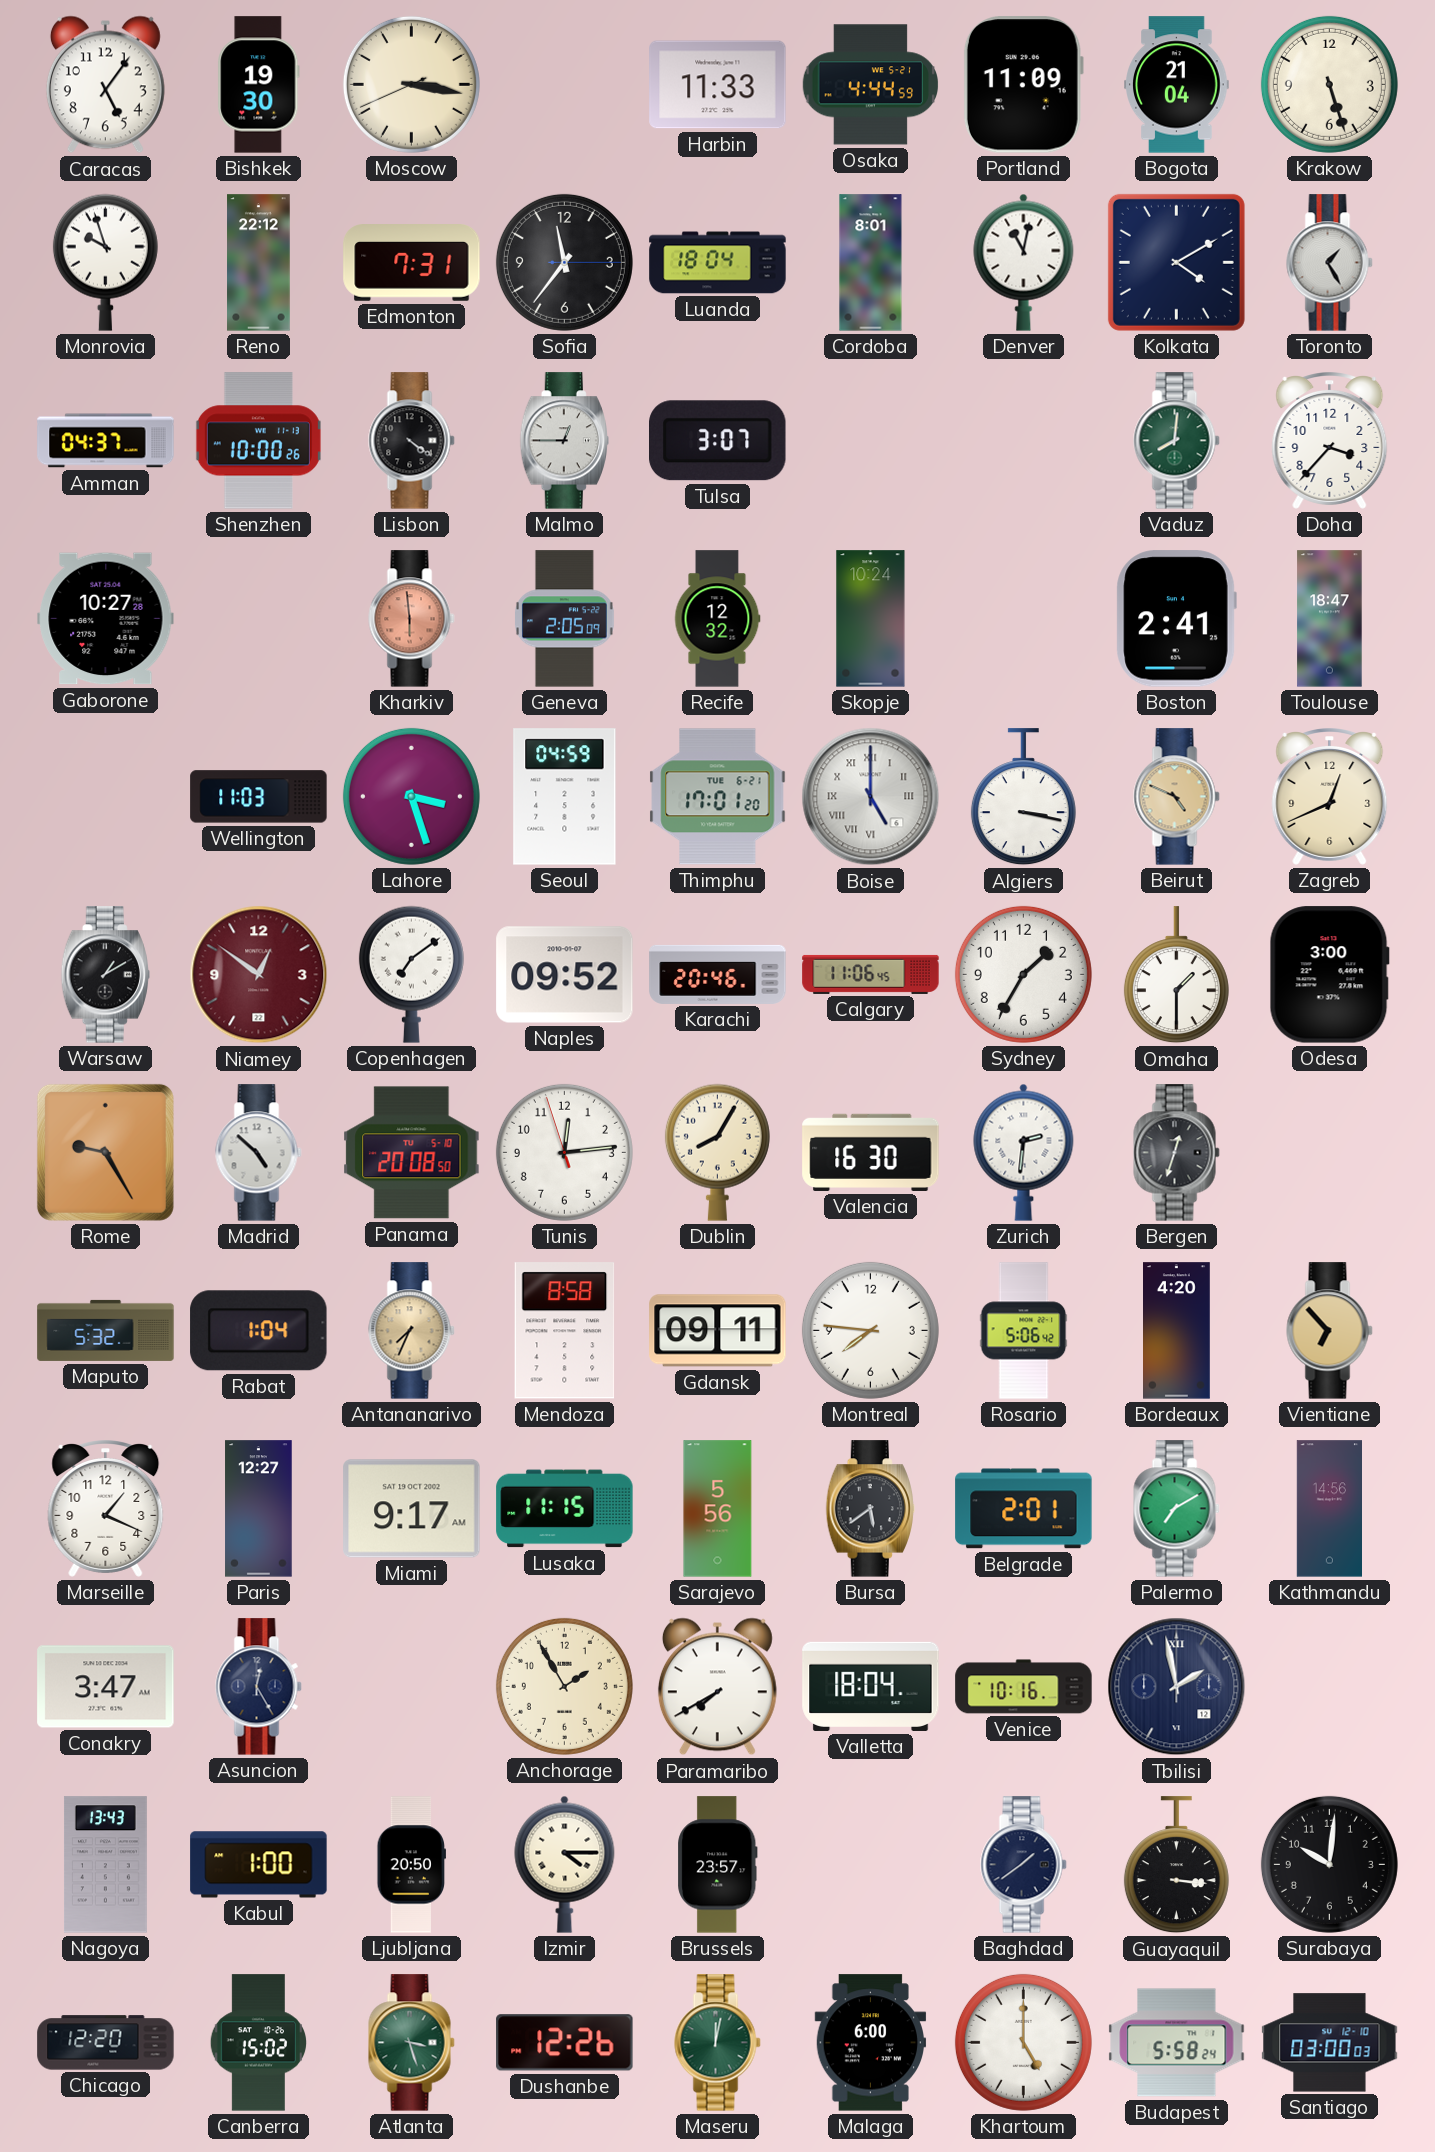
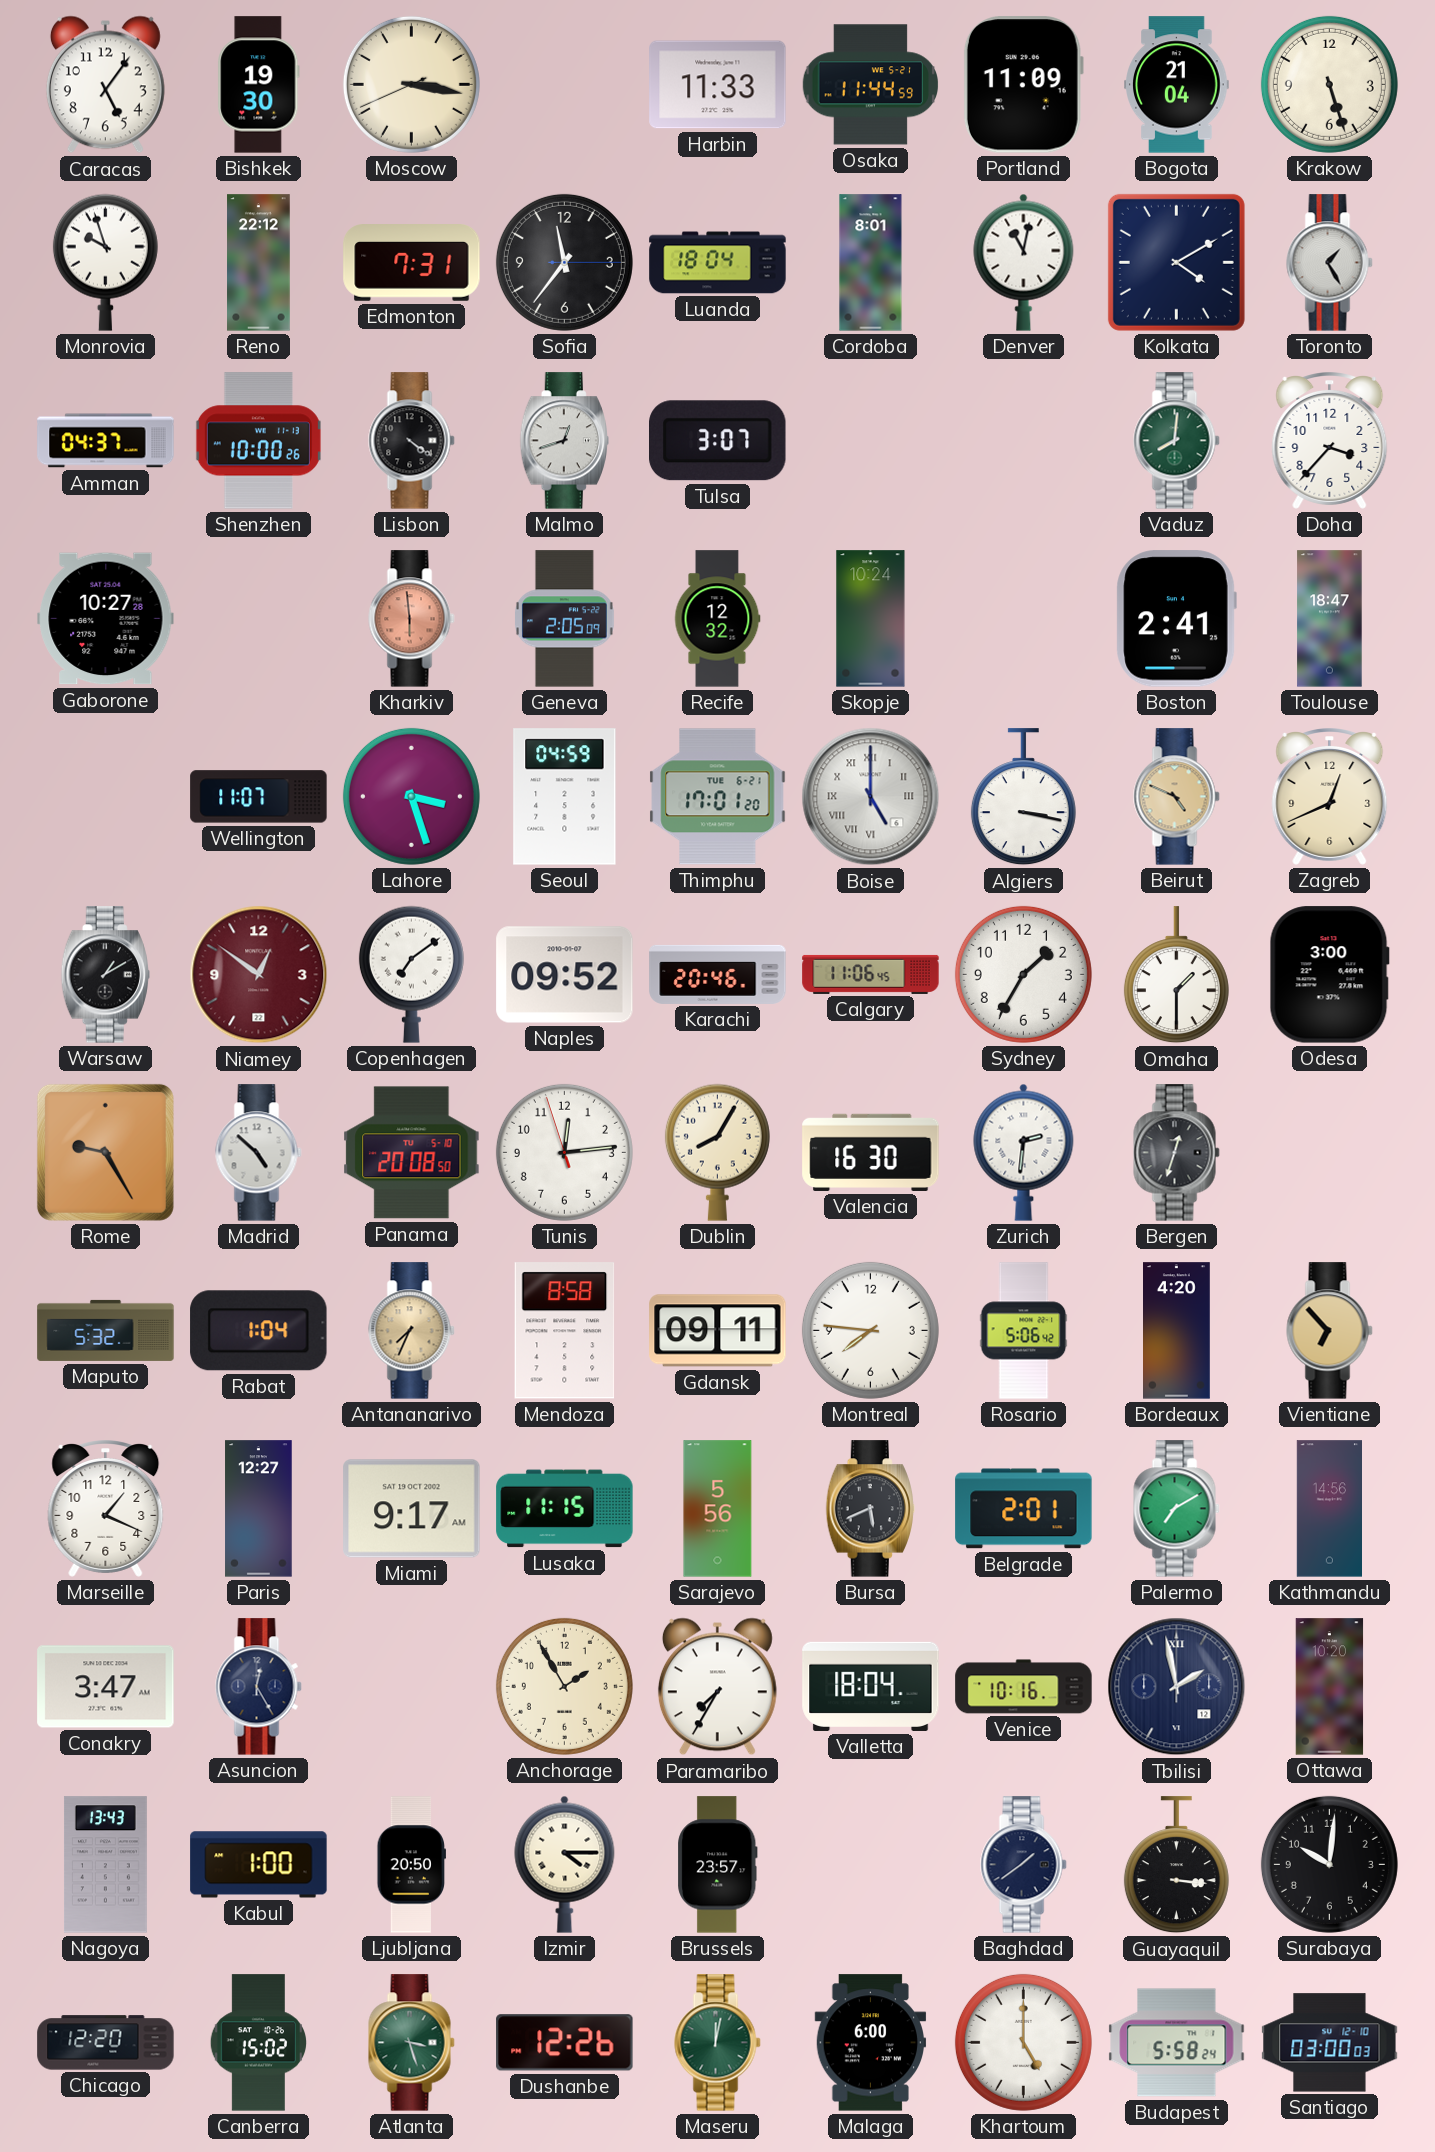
Osaka: 4:44 -> 11:44 (870, 85)
Malmo: 12:45 -> 12:42 (564, 441)
Wellington: 11:03 -> 11:07 (259, 797)
Bursa: 5:39 -> 5:41 (870, 1509)
Paramaribo: 7:40 -> 7:35 (717, 1687)
Ottawa: none -> 10:20 (1330, 1687)
